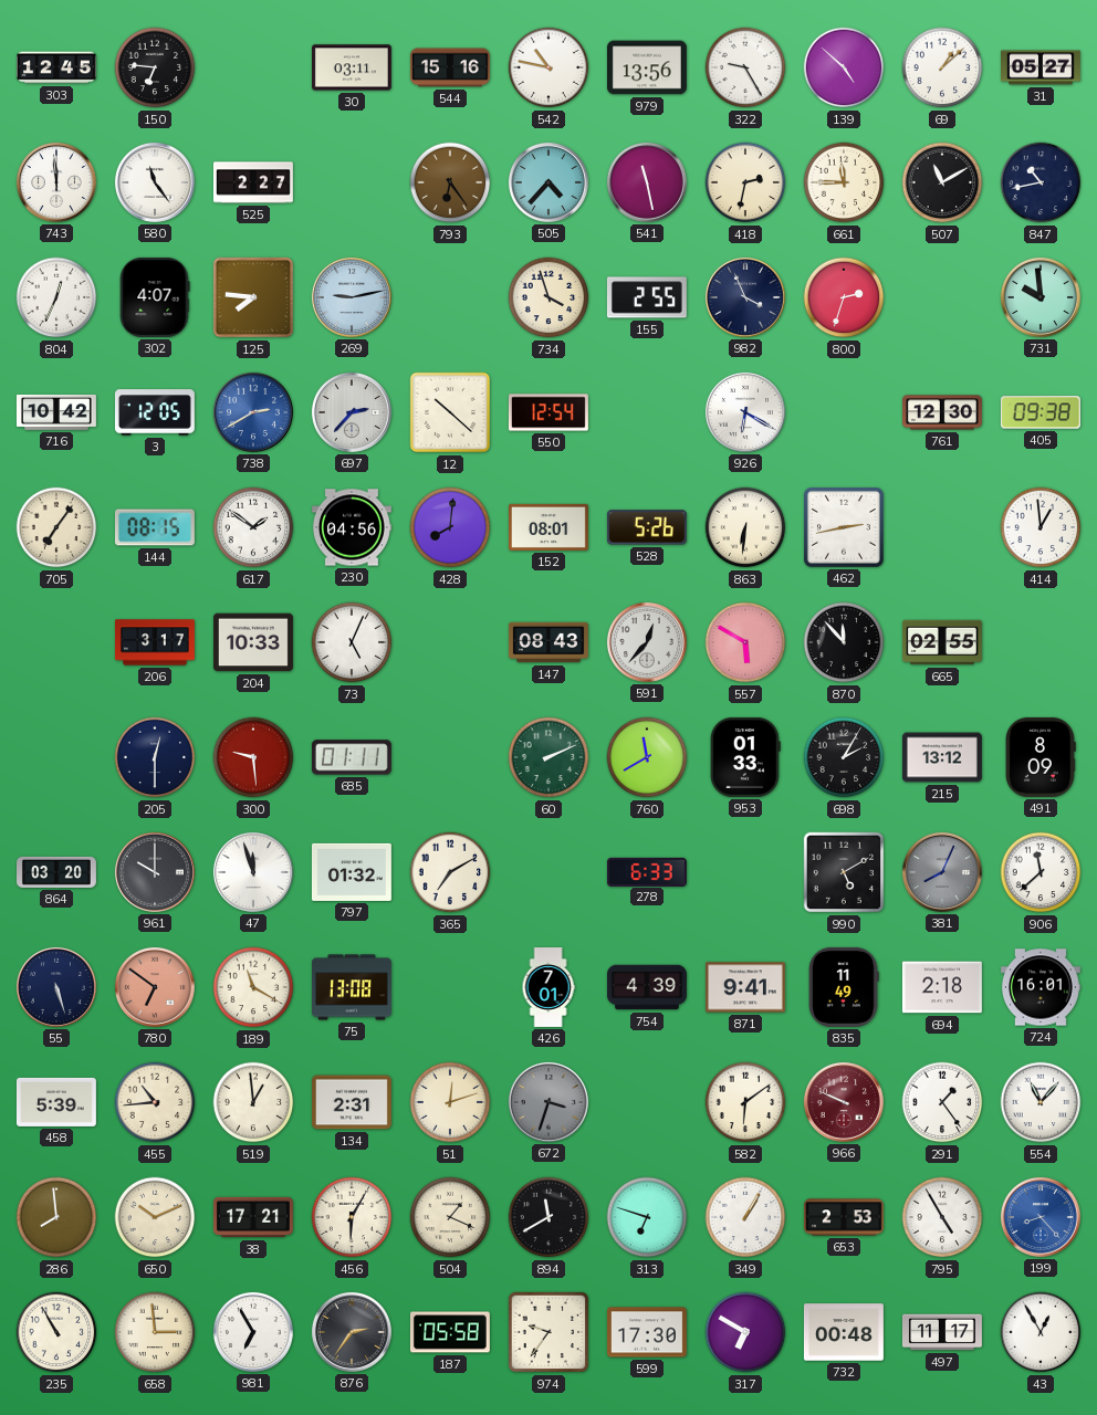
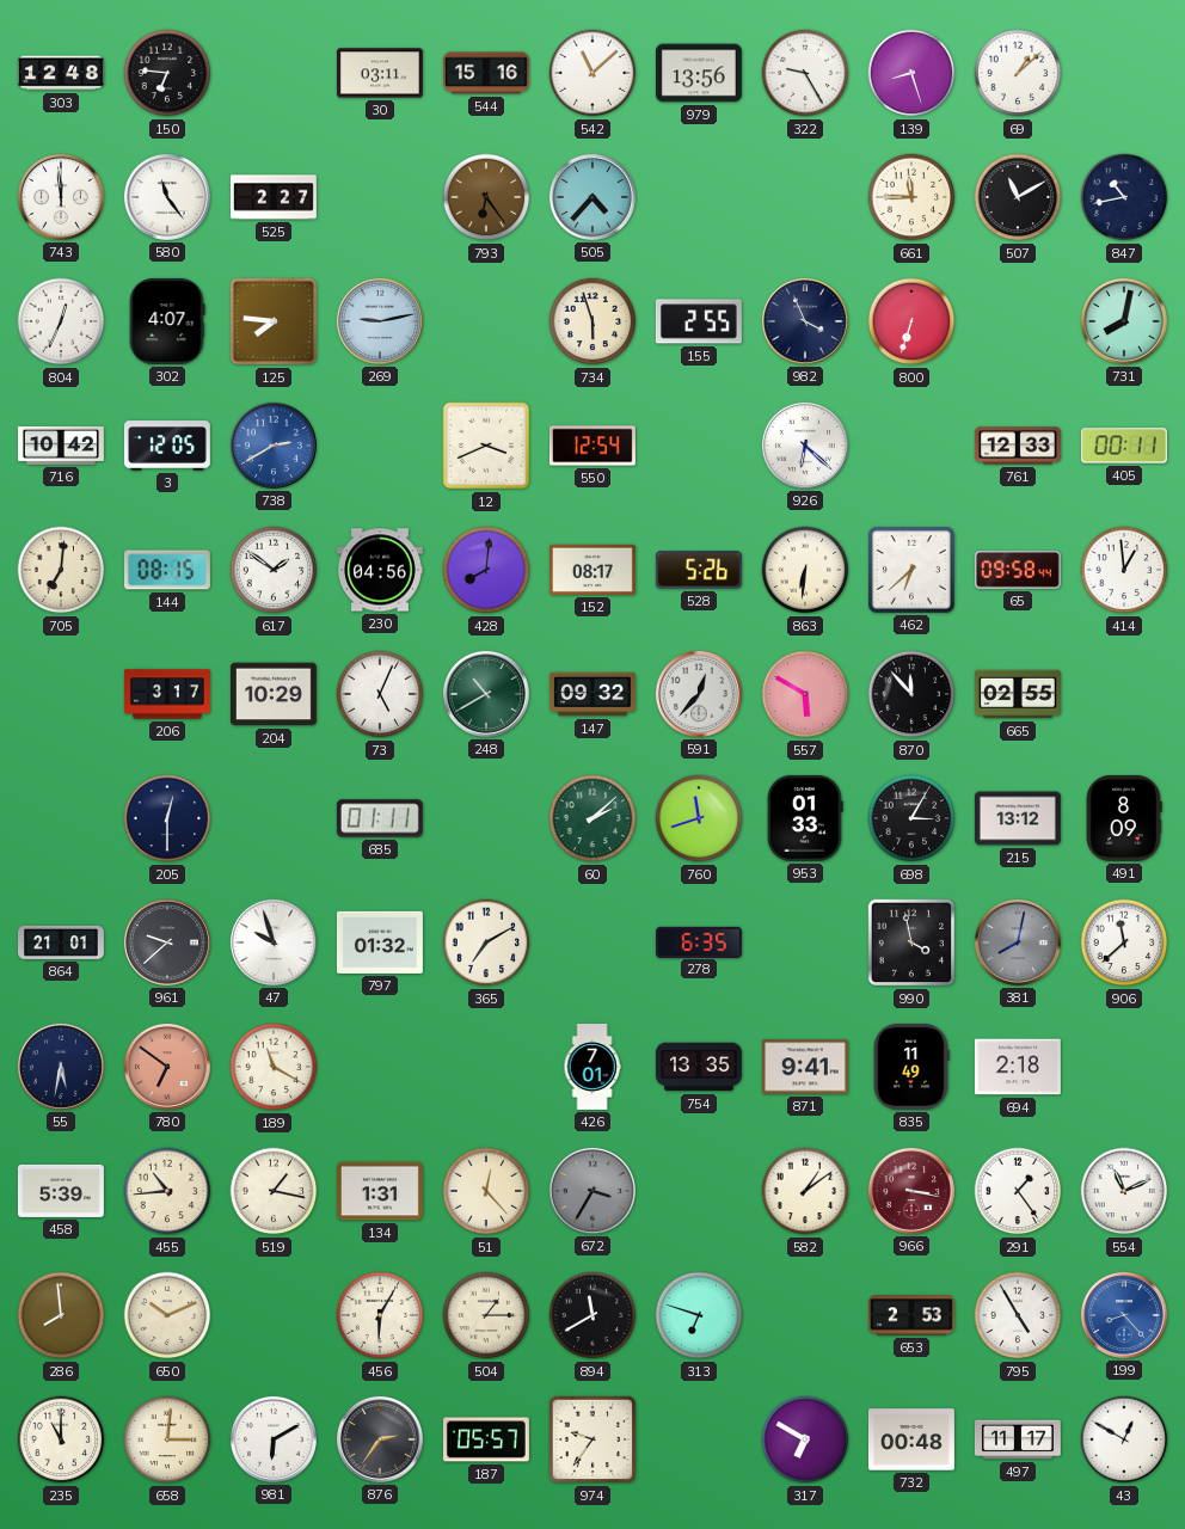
303: 12:45 -> 12:48 (61, 73)
542: 10:47 -> 11:08 (592, 73)
139: 4:52 -> 8:27 (911, 73)
31: 05:27 -> none (1042, 67)
541: 11:28 -> none (647, 182)
418: 2:32 -> none (745, 182)
734: 3:57 -> 5:57 (592, 321)
800: 2:33 -> 6:33 (911, 321)
731: 9:59 -> 8:02 (1124, 321)
697: 2:37 -> none (352, 412)
12: 10:22 -> 3:41 (486, 446)
926: 6:20 -> 6:22 (805, 446)
761: 12:30 -> 12:33 (1018, 446)
405: 09:38 -> 00:11 (1124, 446)
705: 7:06 -> 7:01 (61, 570)
152: 08:01 -> 08:17 (592, 570)
462: 2:43 -> 6:38 (911, 570)
65: none -> 09:58 (1018, 571)
204: 10:33 -> 10:29 (274, 694)
248: none -> 10:40 (486, 694)
147: 08:43 -> 09:32 (592, 694)
300: 9:29 -> none (253, 757)
60: 2:11 -> 2:08 (592, 818)
760: 11:40 -> 11:42 (699, 818)
698: 2:05 -> 3:05 (911, 818)
864: 03:20 -> 21:01 (62, 942)
961: 10:00 -> 9:38 (167, 942)
47: 11:57 -> 9:57 (274, 942)
278: 6:33 -> 6:35 (699, 941)
990: 5:10 -> 3:58 (911, 942)
381: 8:04 -> 8:02 (1018, 942)
55: 5:27 -> 5:32 (61, 1067)
75: 13:08 -> none (352, 987)
754: 4:39 -> 13:35 (699, 1067)
724: 16:01 -> none (1041, 987)
519: 12:59 -> 1:17 (274, 1191)
134: 2:31 -> 1:31 (380, 1191)
51: 12:12 -> 12:23 (486, 1191)
672: 3:33 -> 3:35 (592, 1191)
582: 6:09 -> 1:09 (805, 1191)
966: 9:49 -> 3:17 (911, 1191)
554: 11:07 -> 11:11 (1124, 1191)
38: 17:21 -> none (253, 1217)
504: 1:19 -> 1:15 (486, 1315)
349: 1:05 -> none (745, 1217)
235: 10:55 -> 11:00 (61, 1439)
658: 2:59 -> 3:01 (167, 1439)
981: 6:55 -> 6:10 (274, 1439)
187: 05:58 -> 05:57 (486, 1439)
599: 17:30 -> none (647, 1332)
43: 12:55 -> 12:50 (1124, 1439)
